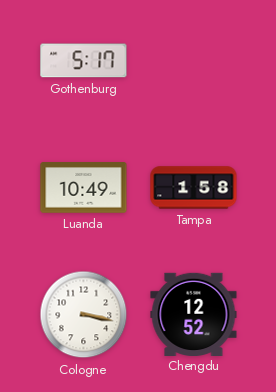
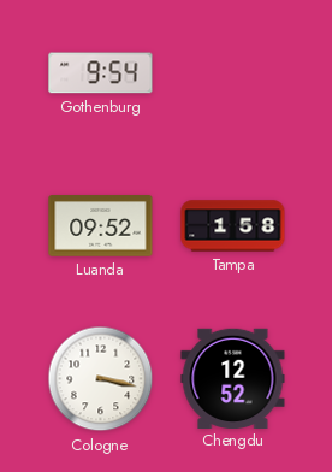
Gothenburg: 5:17 -> 9:54 (101, 73)
Luanda: 10:49 -> 09:52 (101, 226)
